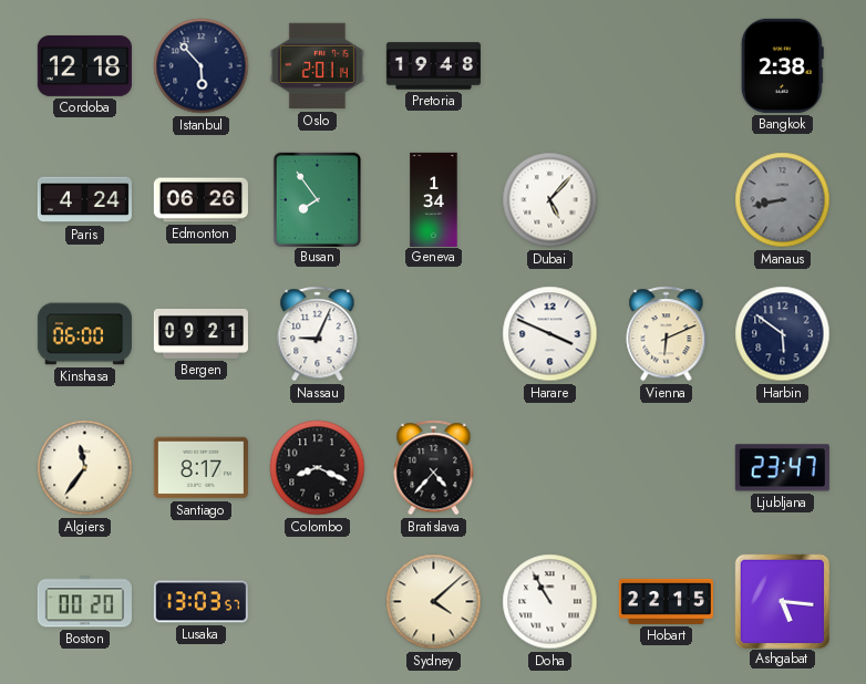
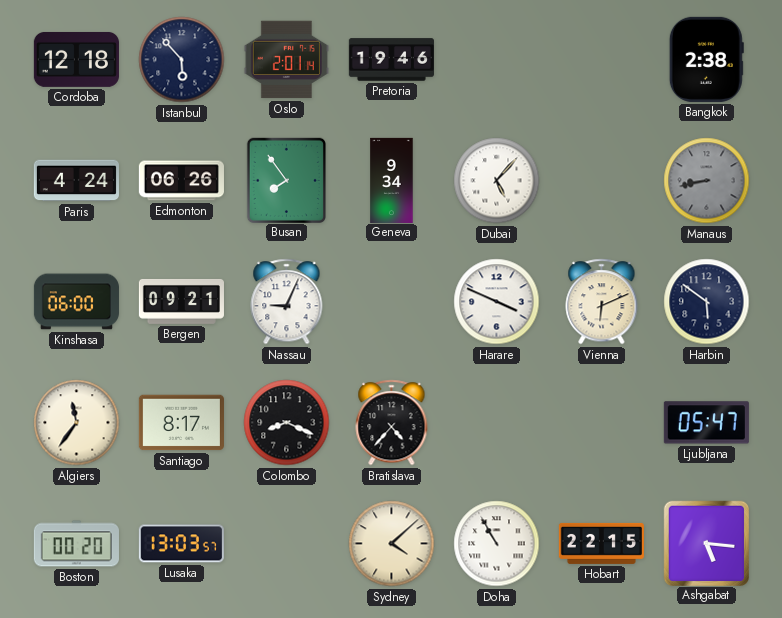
Pretoria: 19:48 -> 19:46 (391, 60)
Geneva: 1:34 -> 9:34 (392, 180)
Ljubljana: 23:47 -> 05:47 (706, 423)
